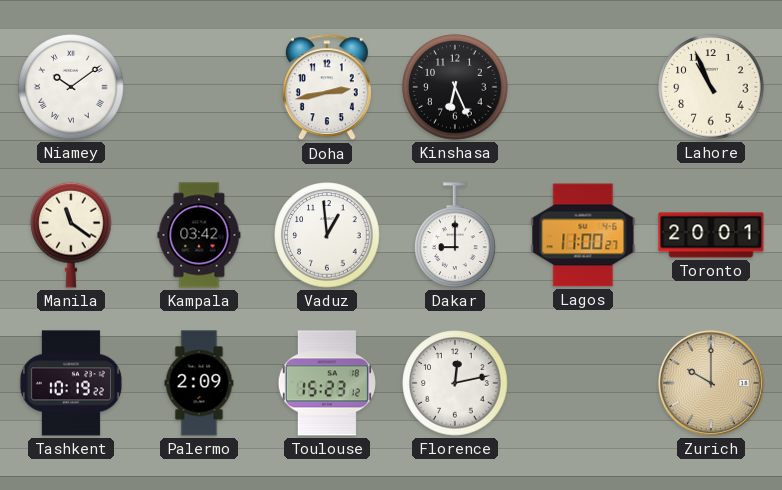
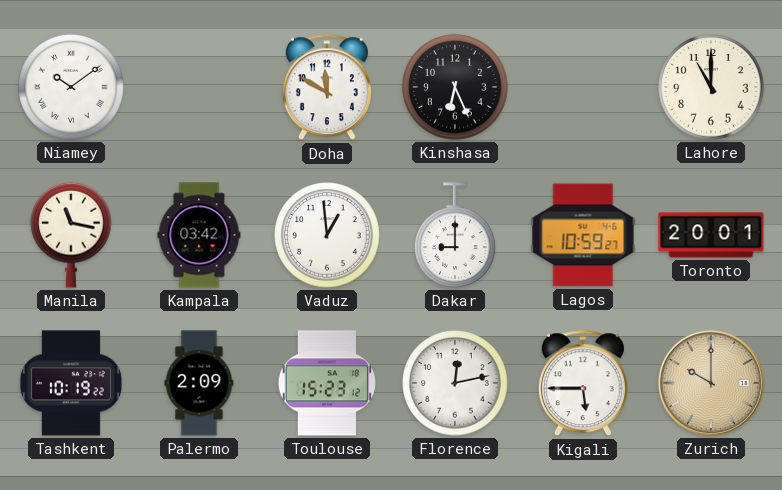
Doha: 2:43 -> 11:50 (327, 88)
Lahore: 10:56 -> 11:00 (711, 87)
Manila: 11:21 -> 11:17 (71, 235)
Lagos: 11:00 -> 10:59 (583, 235)
Kigali: none -> 5:45 (583, 384)
